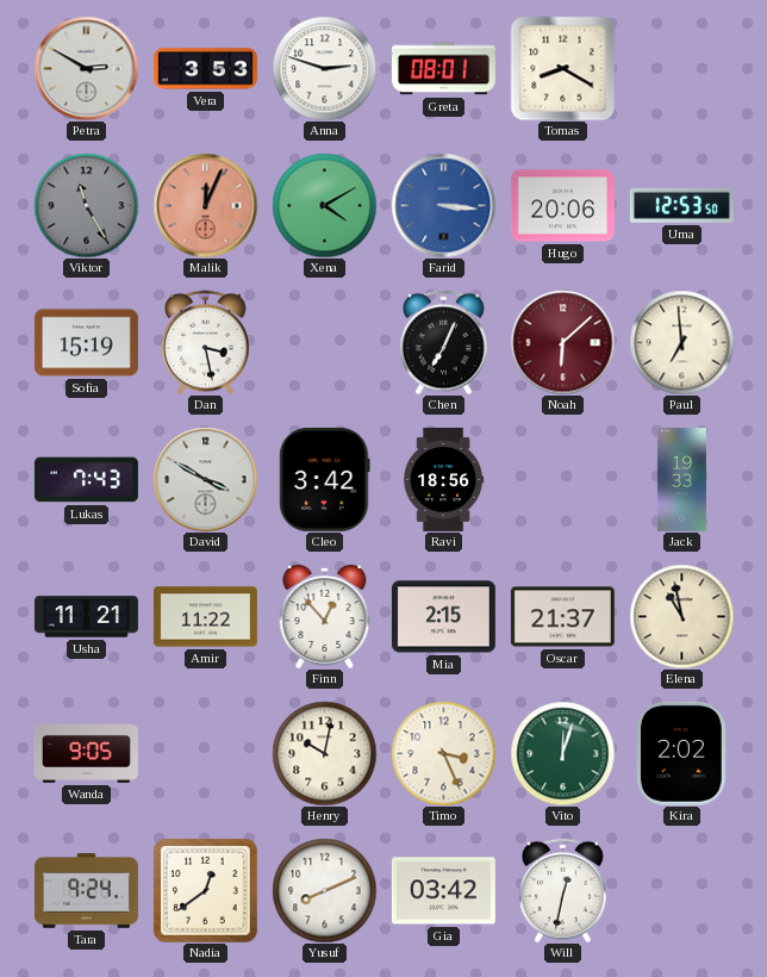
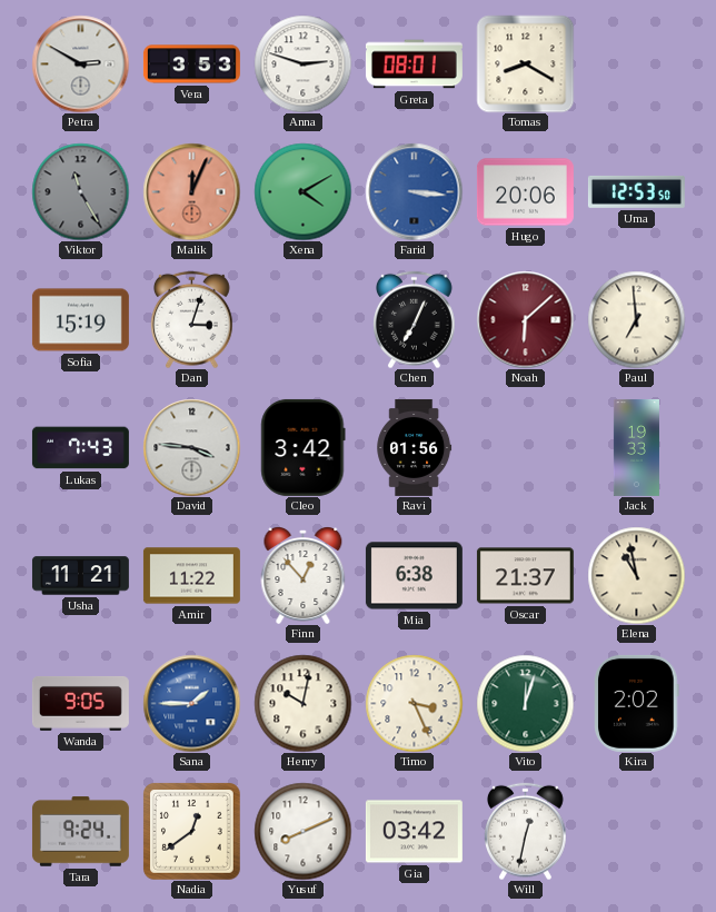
Dan: 3:28 -> 3:03 (192, 319)
David: 3:50 -> 3:46 (191, 447)
Ravi: 18:56 -> 01:56 (415, 447)
Mia: 2:15 -> 6:38 (414, 576)
Sana: none -> 1:45 (191, 703)
